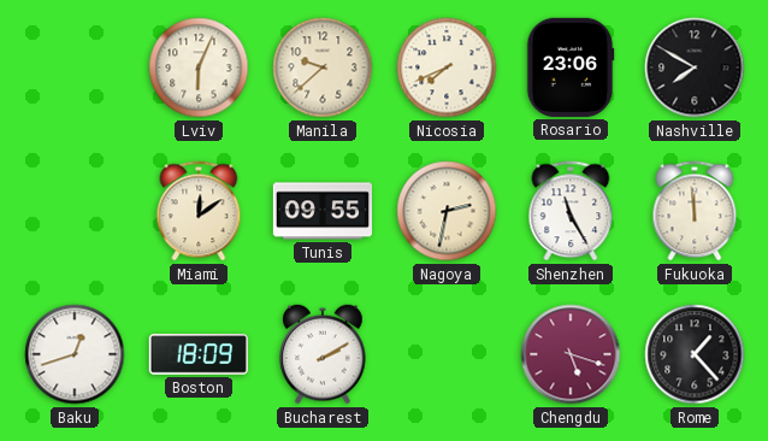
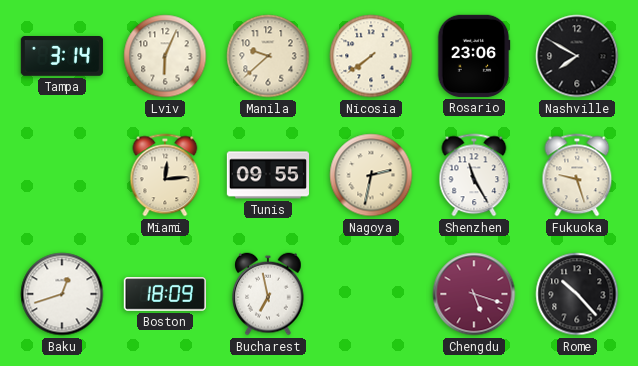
Tampa: none -> 3:14 (62, 57)
Nicosia: 7:41 -> 7:39 (371, 56)
Miami: 12:09 -> 12:14 (165, 175)
Fukuoka: 11:59 -> 9:27 (577, 175)
Bucharest: 2:10 -> 6:58 (268, 294)
Rome: 1:23 -> 10:23 (577, 294)
